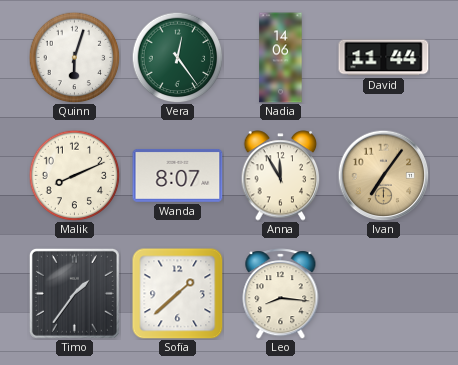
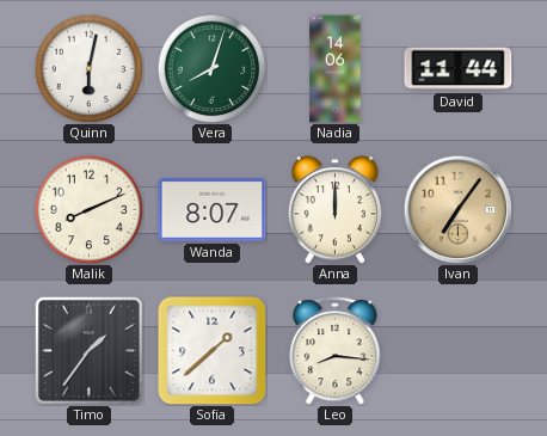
Quinn: 6:03 -> 6:02 (88, 68)
Vera: 12:24 -> 8:03 (211, 68)
Anna: 11:55 -> 12:00 (336, 210)
